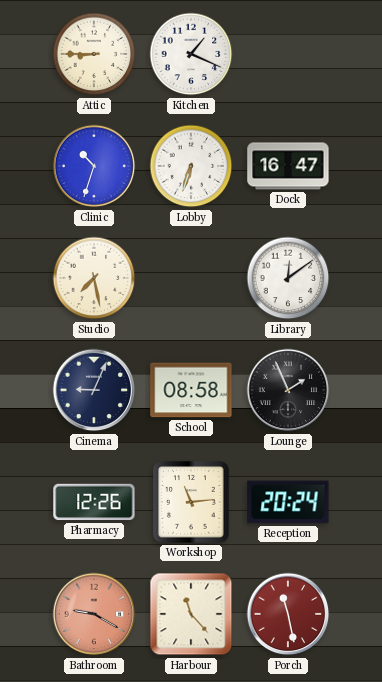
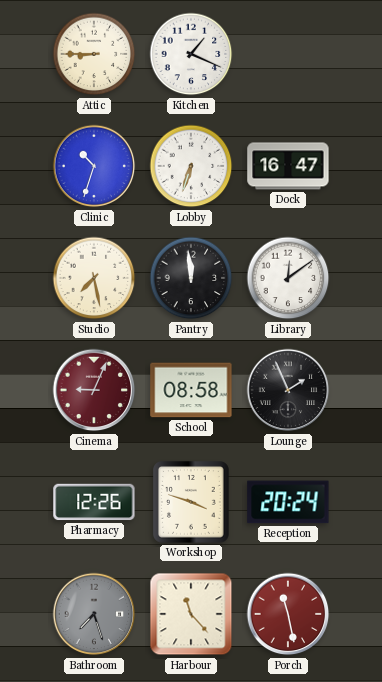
Pantry: none -> 11:59 (191, 278)
Cinema dial: navy -> burgundy (94, 390)
Workshop: 11:14 -> 3:48 (192, 502)
Bathroom: 9:20 -> 7:27 (94, 614)
Bathroom dial: salmon -> grey (94, 614)
